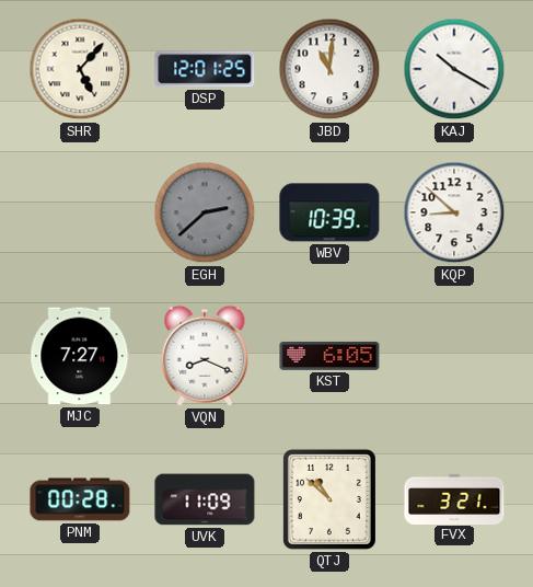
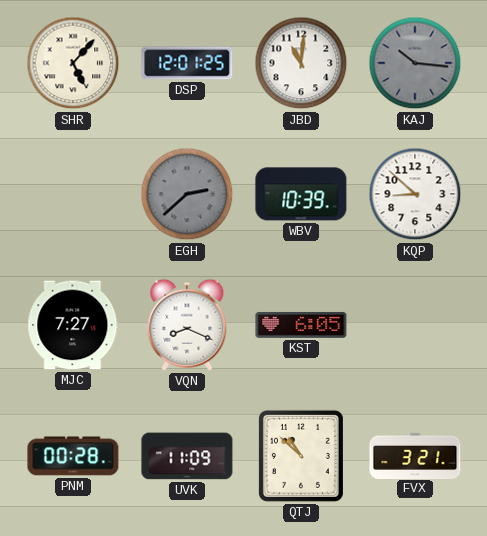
KAJ: 10:20 -> 10:16 (415, 63)
KAJ dial: white -> grey (415, 63)
